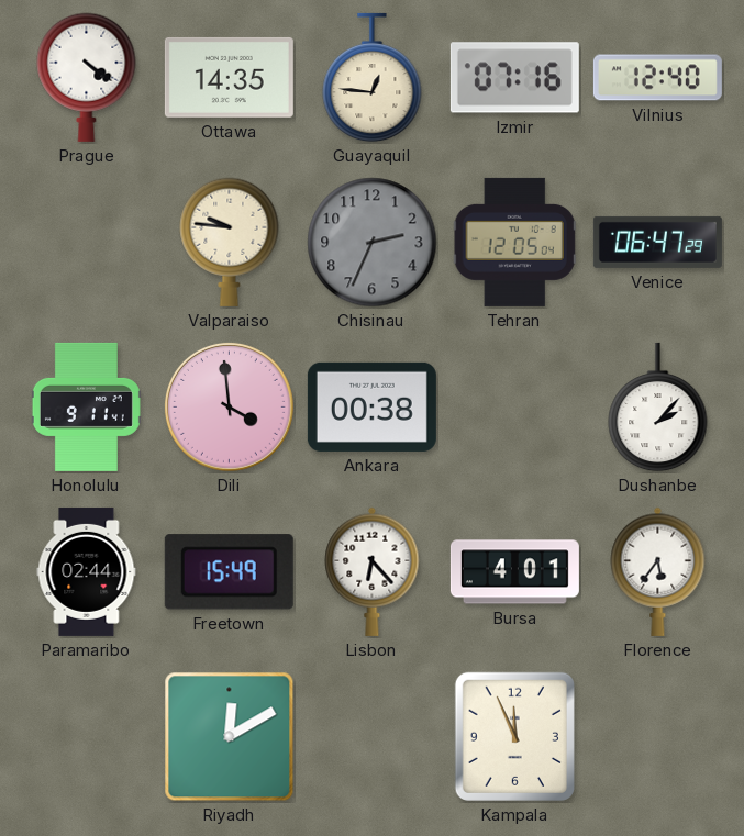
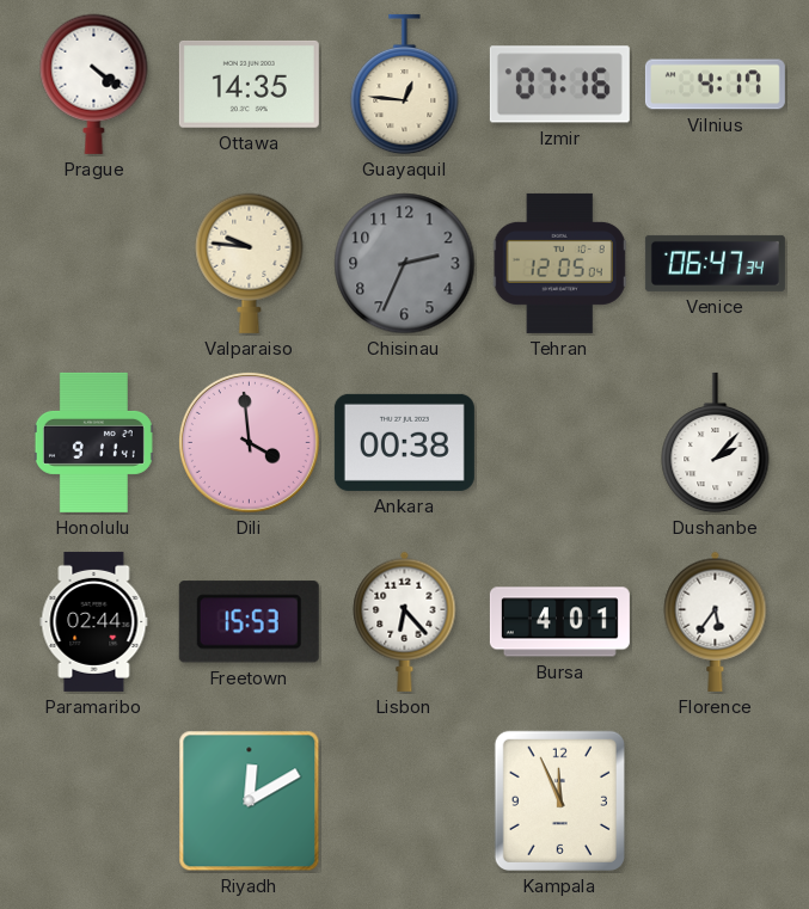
Vilnius: 12:40 -> 4:17 (715, 85)
Venice: 06:47:29 -> 06:47:34 (715, 263)
Freetown: 15:49 -> 15:53 (249, 622)
